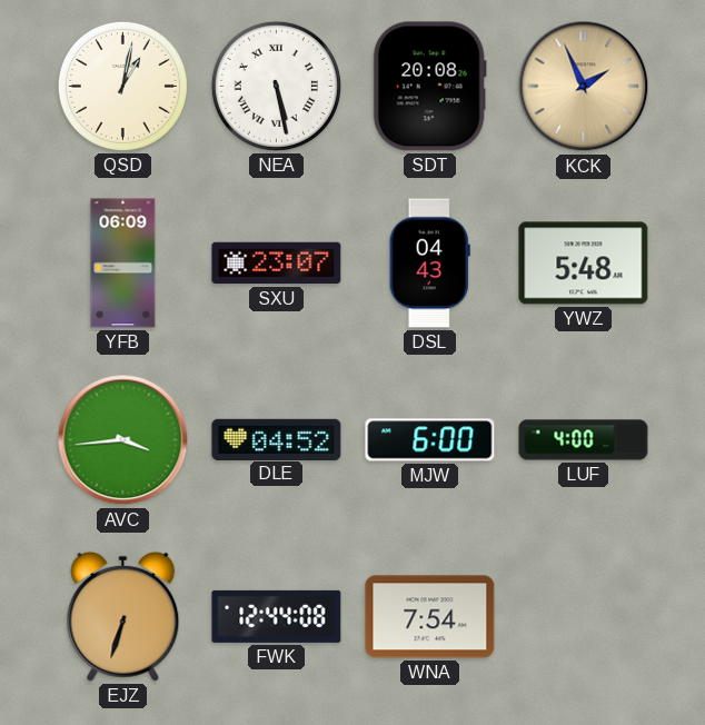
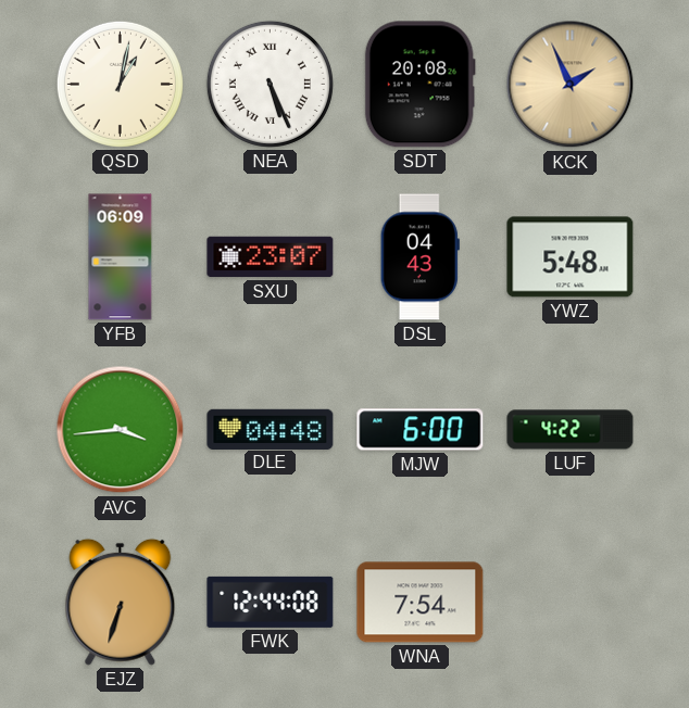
NEA: 5:28 -> 5:26 (270, 84)
DLE: 04:52 -> 04:48 (271, 429)
LUF: 4:00 -> 4:22 (571, 430)
